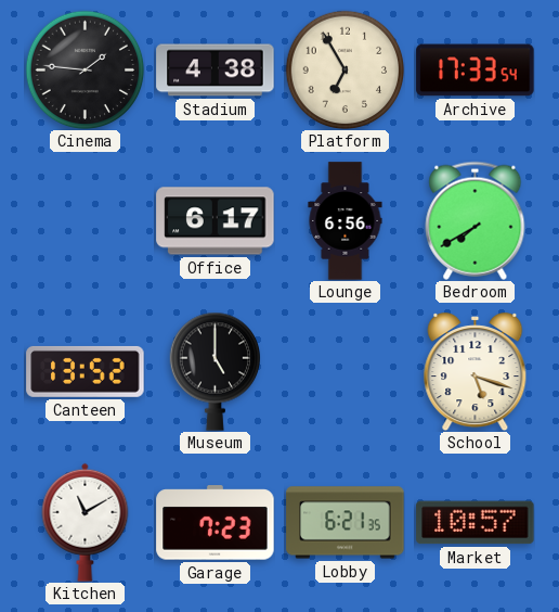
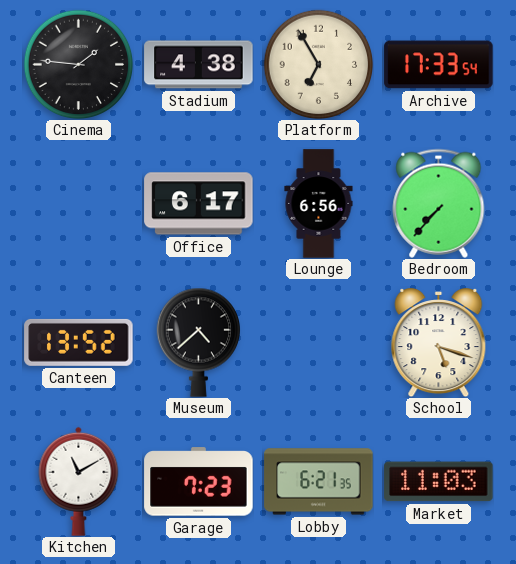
Bedroom: 7:40 -> 7:37 (439, 203)
Museum: 5:00 -> 4:38 (198, 342)
Market: 10:57 -> 11:03 (439, 482)
